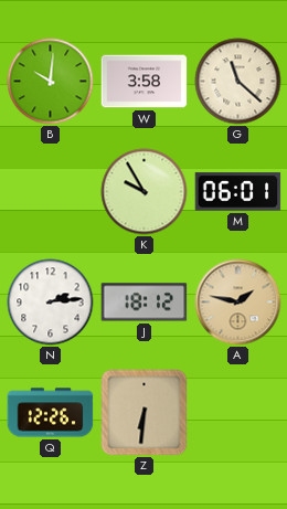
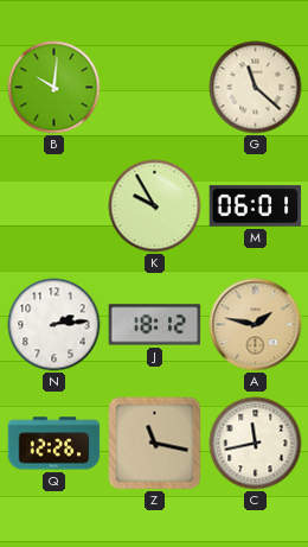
W: 3:58 -> none (145, 82)
Z: 6:31 -> 11:17 (155, 444)
C: none -> 11:43 (256, 444)
